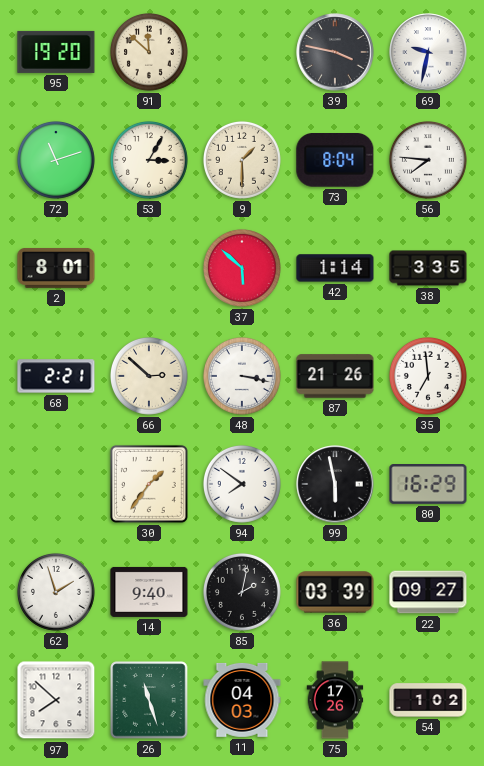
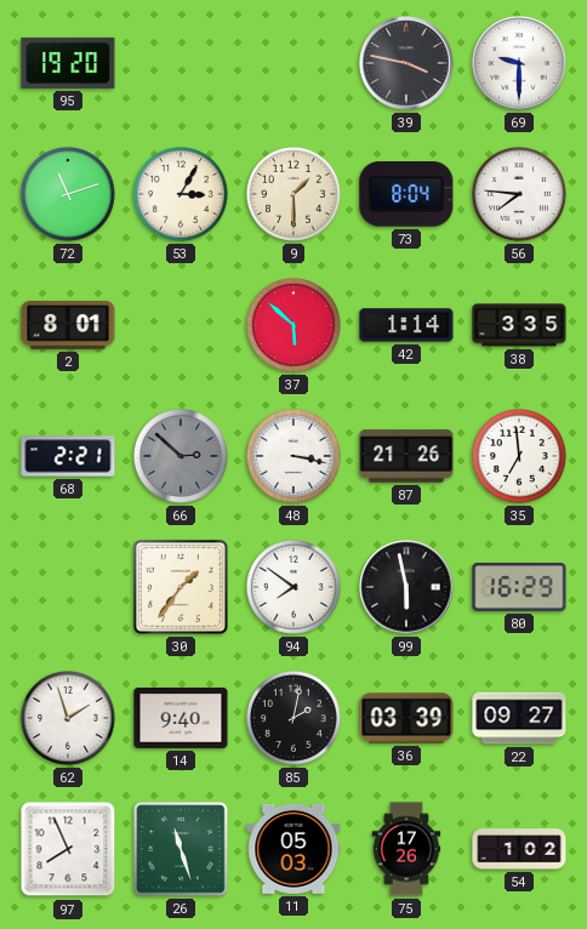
91: 11:52 -> none (149, 52)
69: 9:32 -> 9:30 (519, 63)
66 dial: cream -> grey (181, 456)
97: 7:52 -> 7:56 (68, 849)
11: 04:03 -> 05:03 (293, 849)
